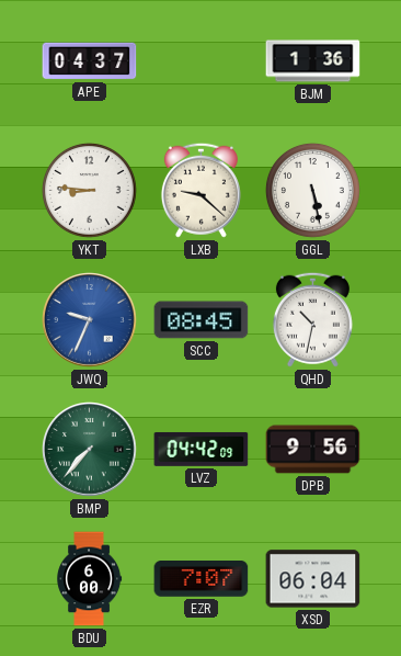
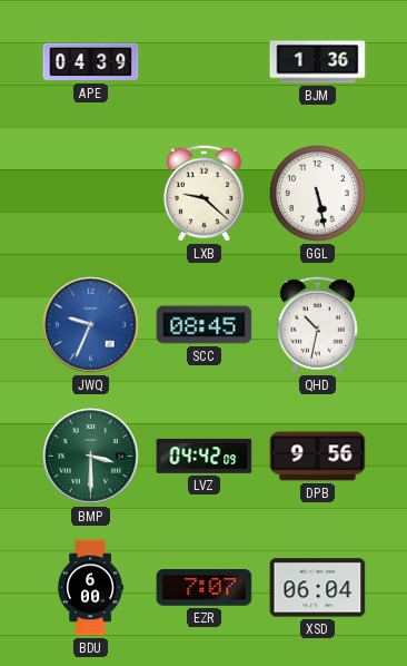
APE: 04:37 -> 04:39 (91, 62)
YKT: 8:46 -> none (89, 190)
BMP: 7:37 -> 3:30 (91, 457)
